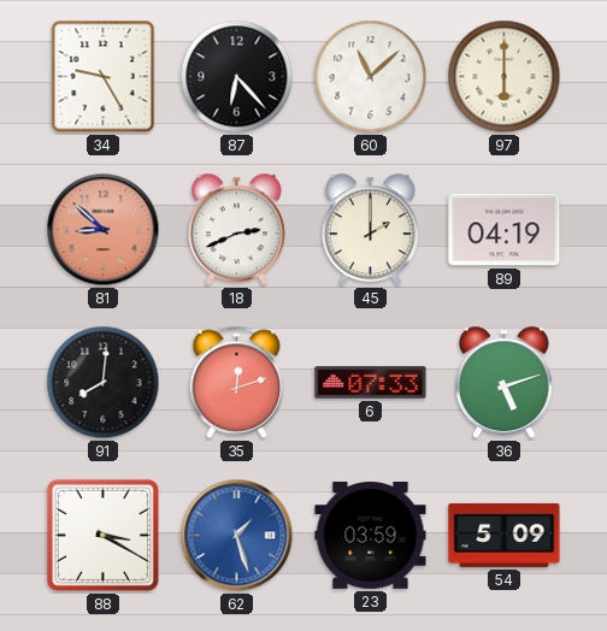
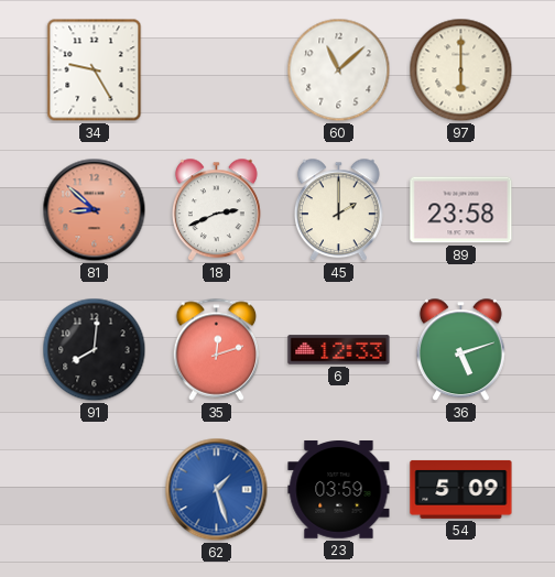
87: 6:23 -> none (237, 77)
89: 04:19 -> 23:58 (461, 210)
6: 07:33 -> 12:33 (339, 350)
88: 3:20 -> none (102, 535)
